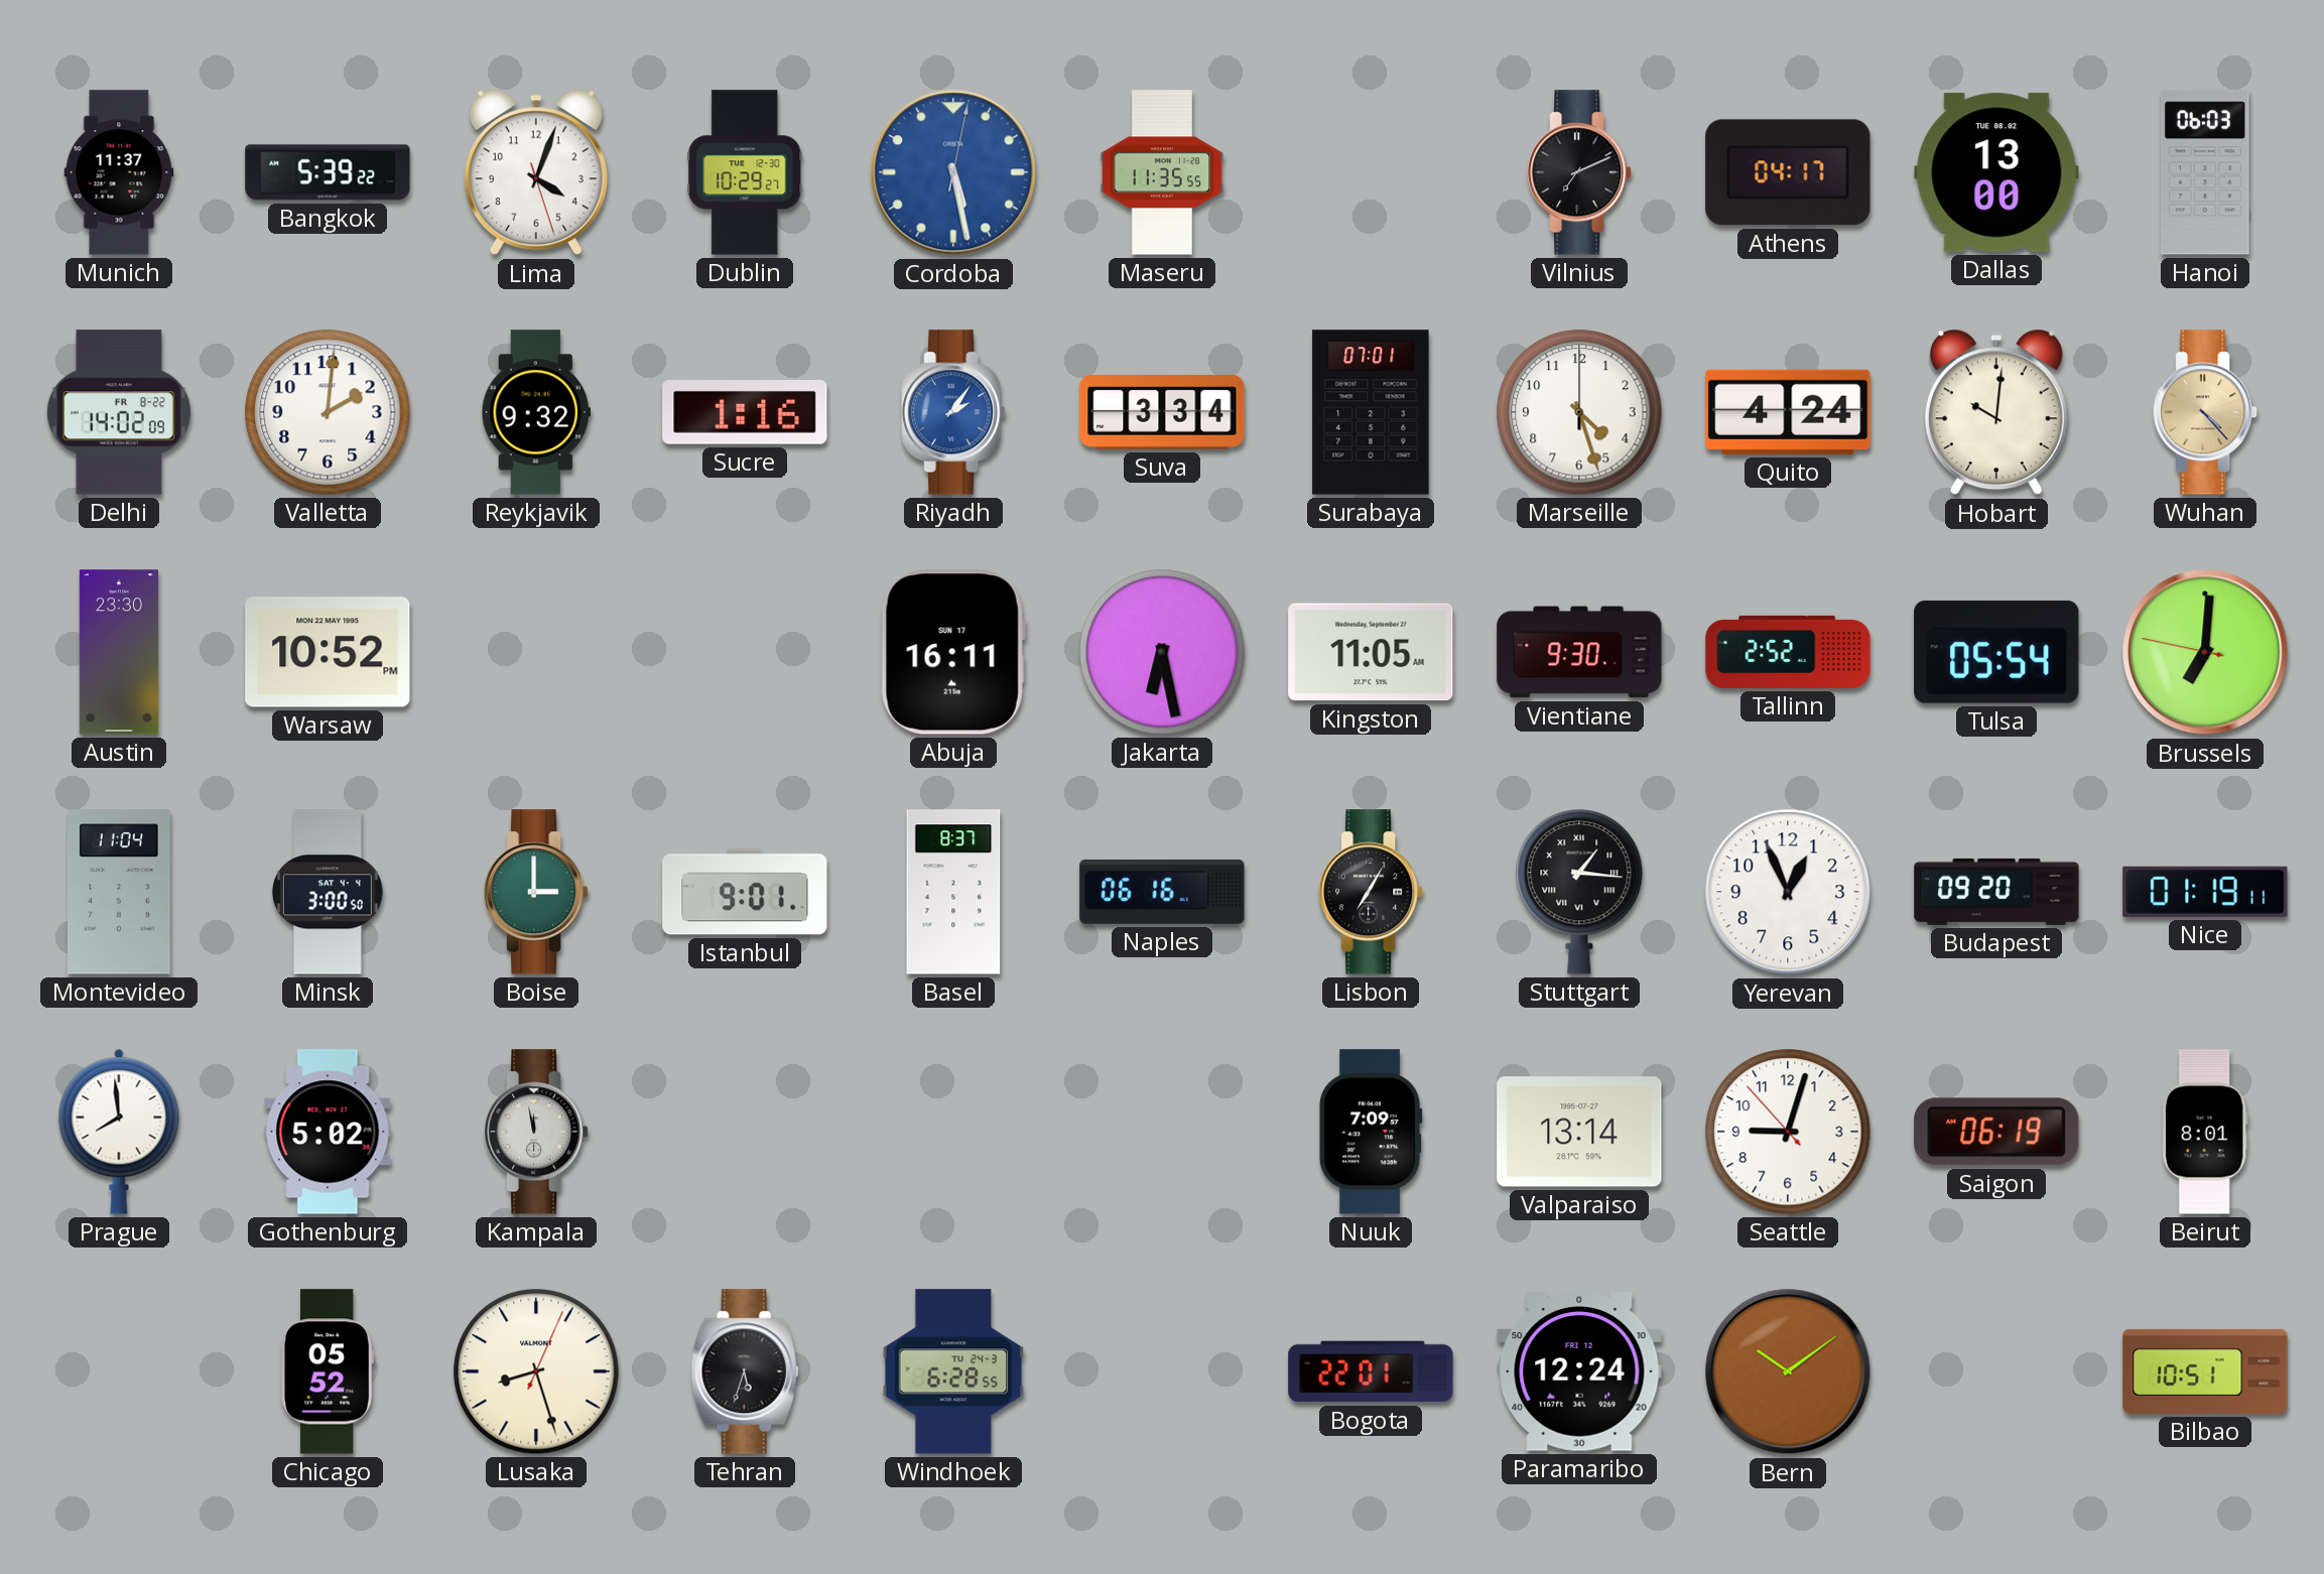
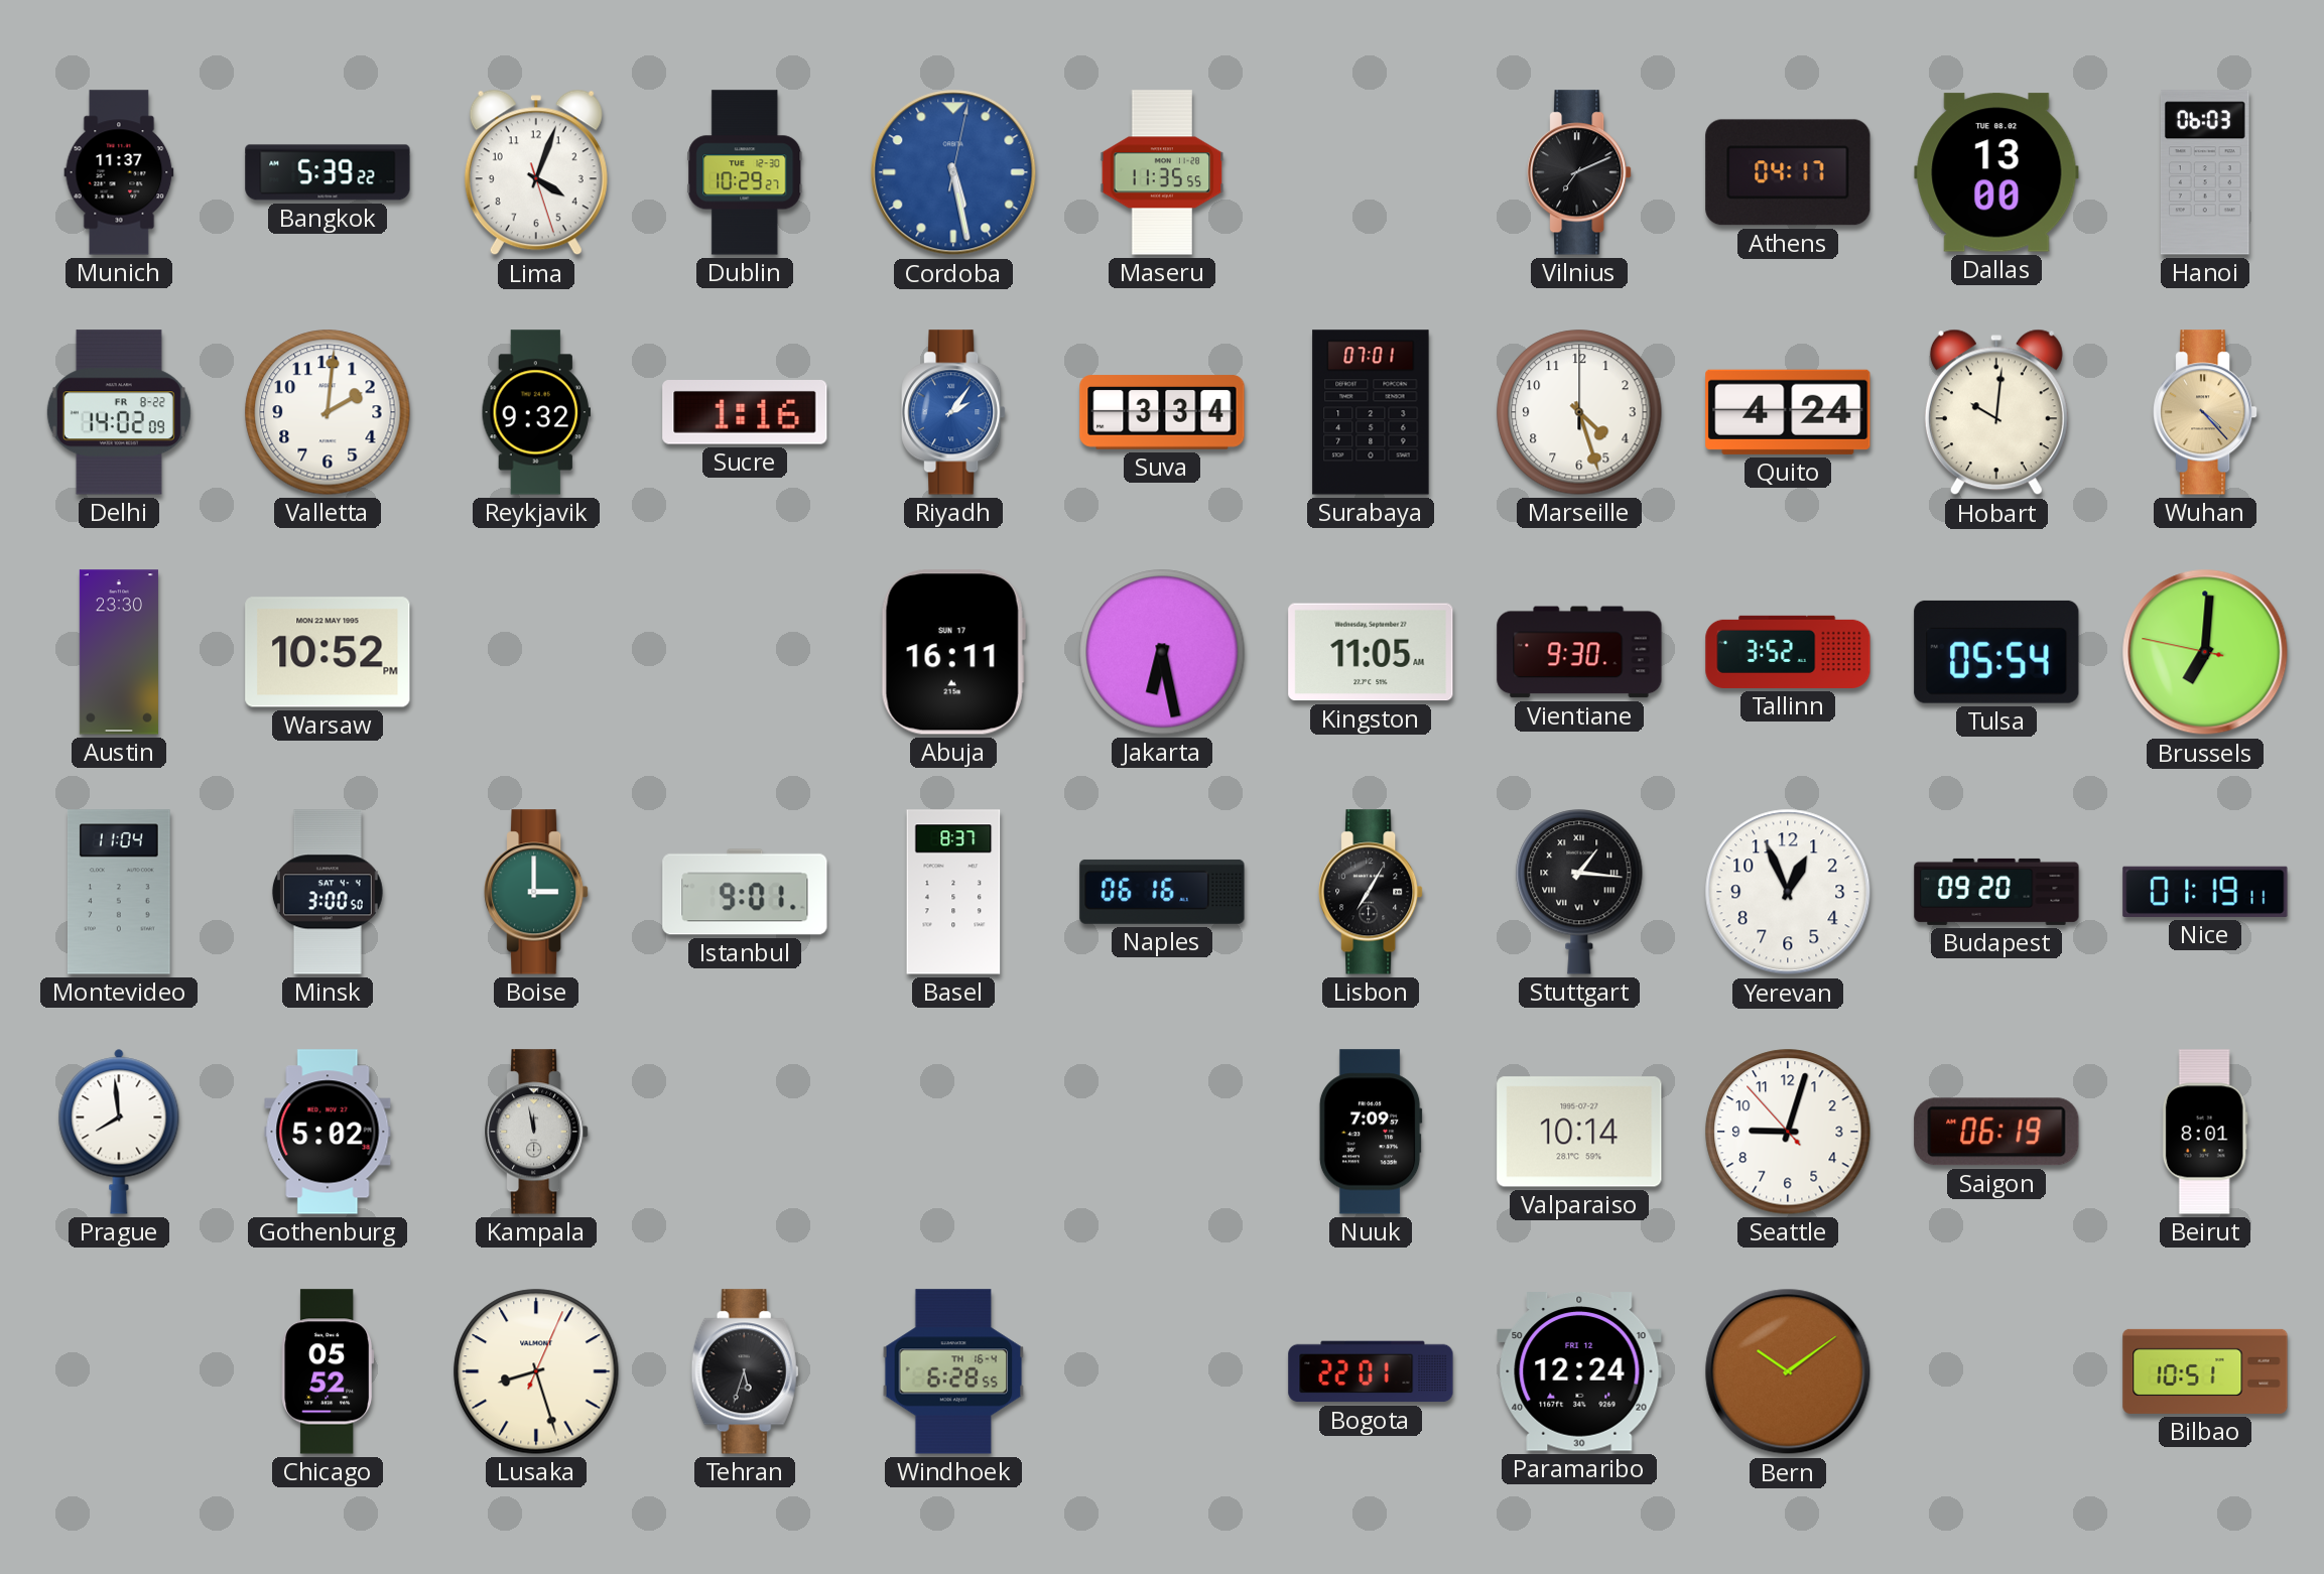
Tallinn: 2:52 -> 3:52 (1788, 652)
Valparaiso: 13:14 -> 10:14 (1579, 1132)
Windhoek date: TU 24-3 -> TH 16-4 (953, 1371)
